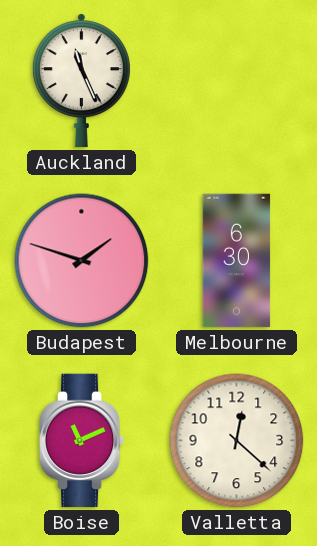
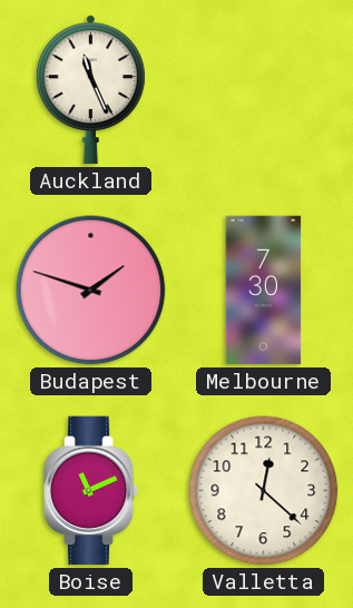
Melbourne: 6:30 -> 7:30 (264, 291)
